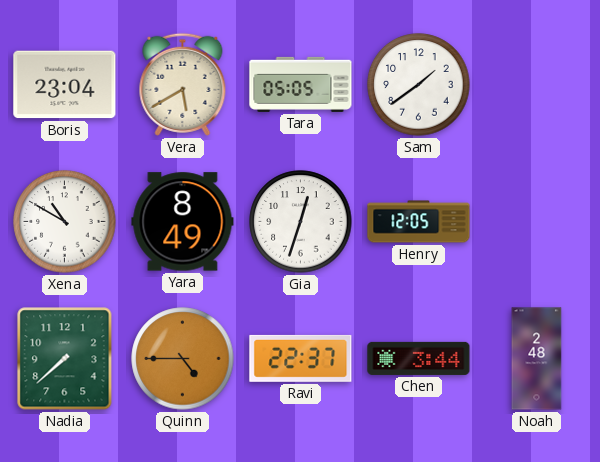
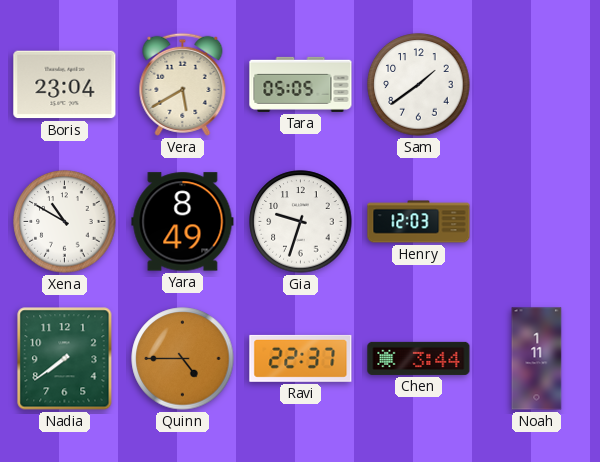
Gia: 12:33 -> 9:33 (301, 222)
Henry: 12:05 -> 12:03 (419, 222)
Nadia: 7:38 -> 7:39 (65, 359)
Noah: 2:48 -> 1:11 (537, 359)
